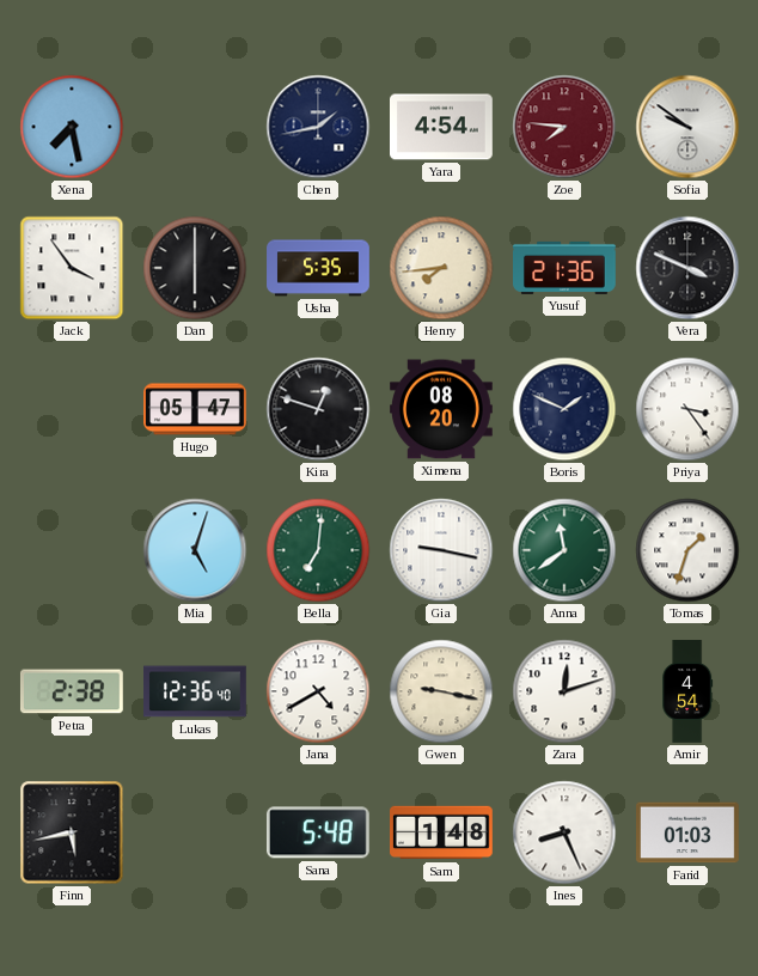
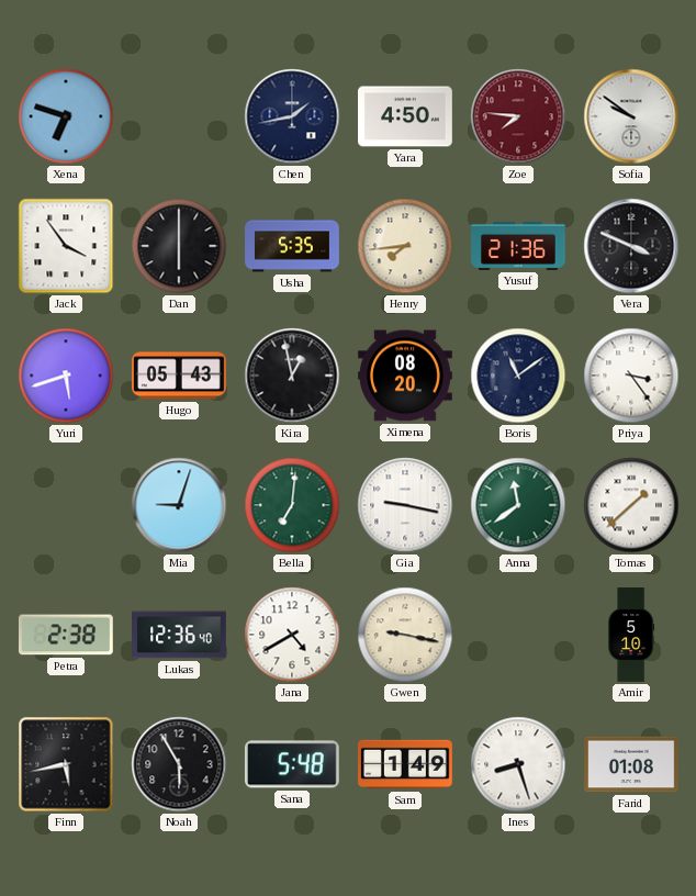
Xena: 7:28 -> 6:48 (66, 116)
Yara: 4:54 -> 4:50 (406, 116)
Yuri: none -> 5:42 (66, 376)
Hugo: 05:47 -> 05:43 (180, 376)
Kira: 12:48 -> 12:58 (292, 376)
Boris: 1:49 -> 11:09 (518, 376)
Mia: 5:03 -> 9:03 (179, 505)
Tomas: 1:33 -> 1:38 (631, 505)
Zara: 12:12 -> none (564, 691)
Amir: 4:54 -> 5:10 (631, 635)
Noah: none -> 5:55 (179, 764)
Sam: 1:48 -> 1:49 (406, 764)
Ines: 8:26 -> 8:27 (518, 764)
Farid: 01:03 -> 01:08 (632, 764)
